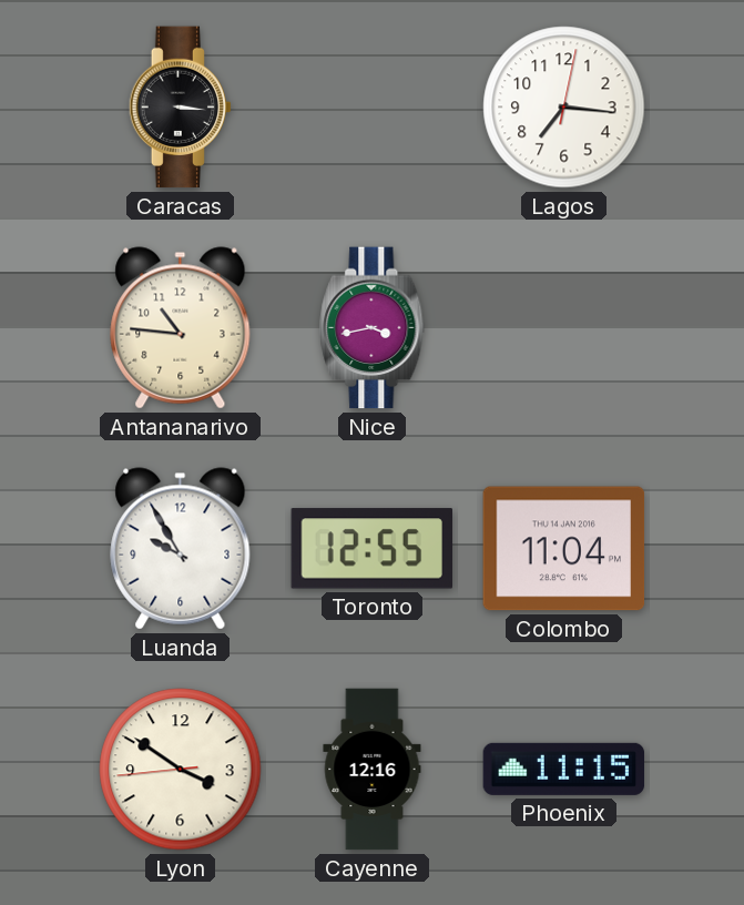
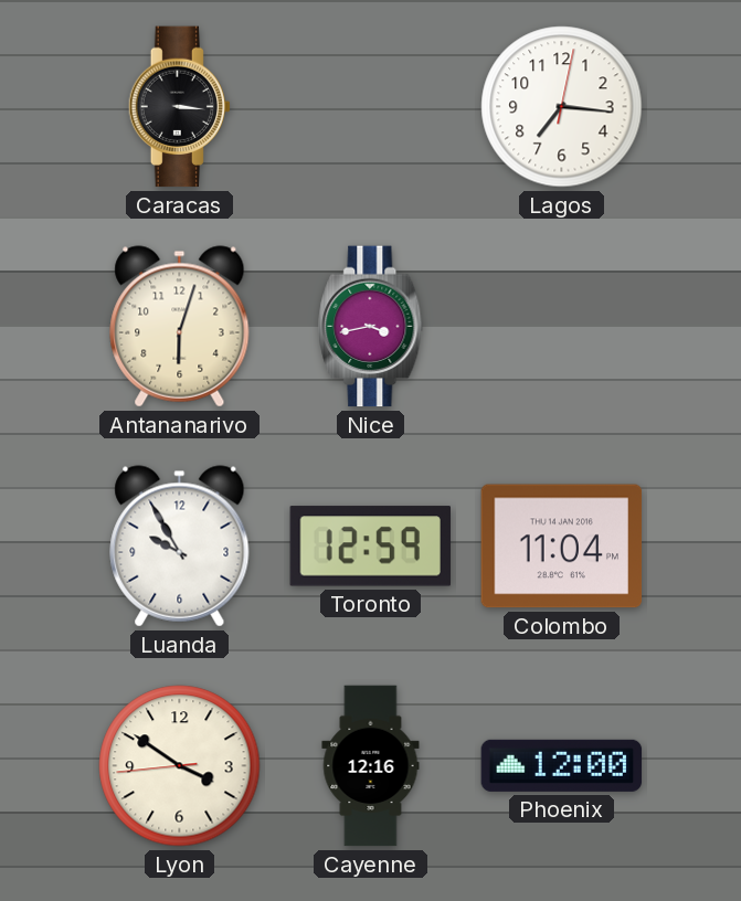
Antananarivo: 10:46 -> 6:03 (180, 327)
Toronto: 12:55 -> 12:59 (370, 547)
Phoenix: 11:15 -> 12:00 (562, 765)
